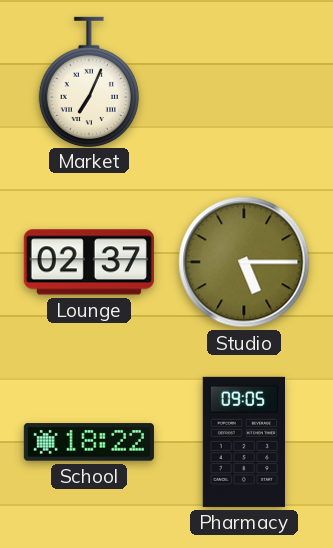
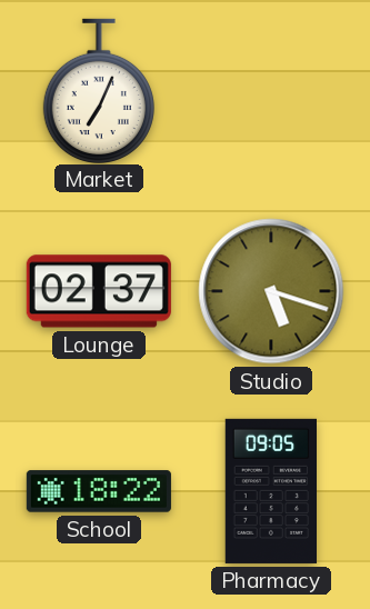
Studio: 5:15 -> 5:18 (271, 291)
